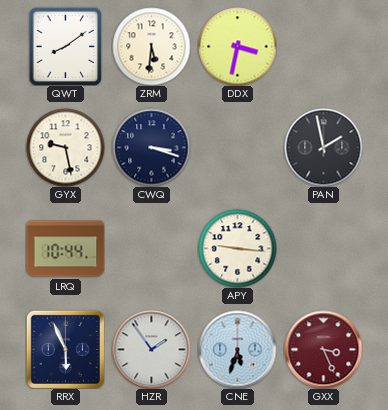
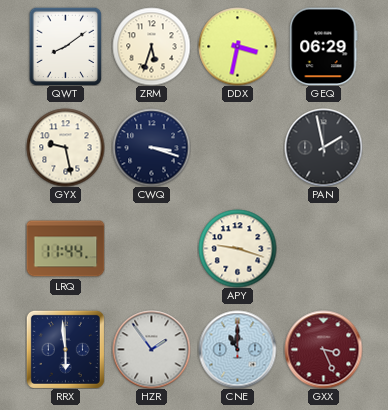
ZRM: 5:31 -> 5:33 (151, 46)
GEQ: none -> 06:29 (324, 46)
LRQ: 10:44 -> 11:44 (65, 249)
APY: 9:16 -> 9:18 (237, 248)
RRX: 5:56 -> 5:59 (65, 349)
CNE: 5:33 -> 11:00 (237, 349)
